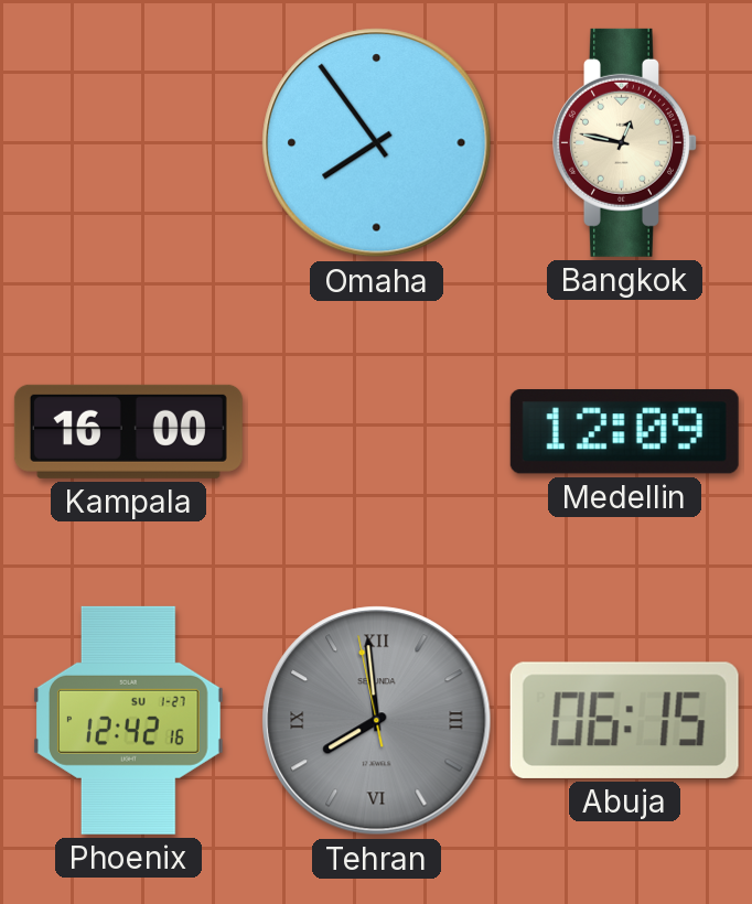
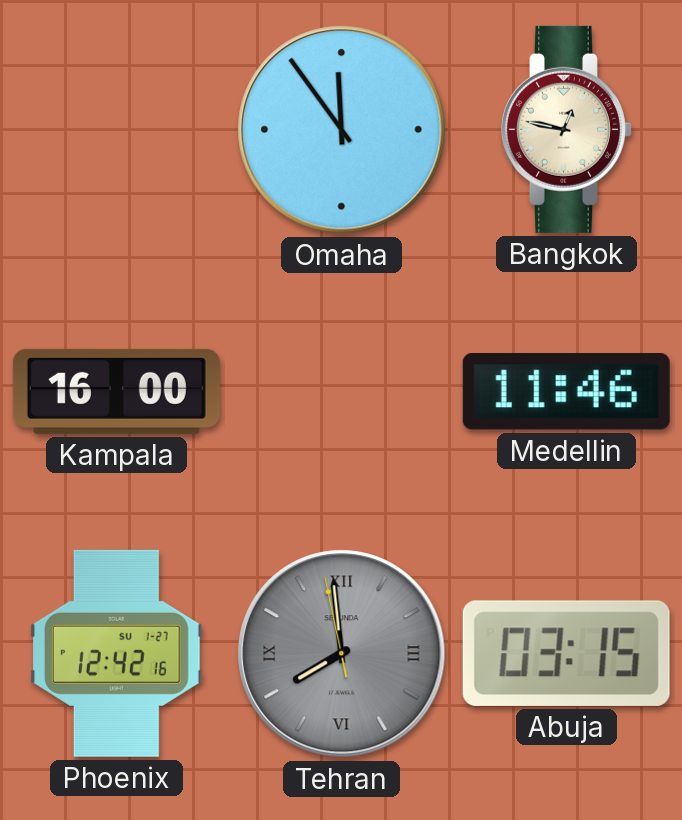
Omaha: 7:54 -> 11:54 (342, 130)
Medellin: 12:09 -> 11:46 (566, 392)
Abuja: 06:15 -> 03:15 (566, 653)
